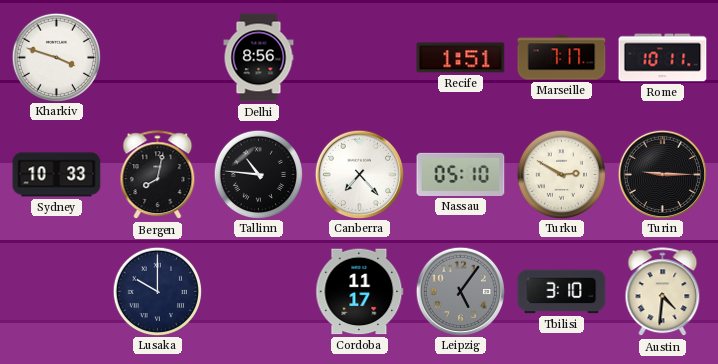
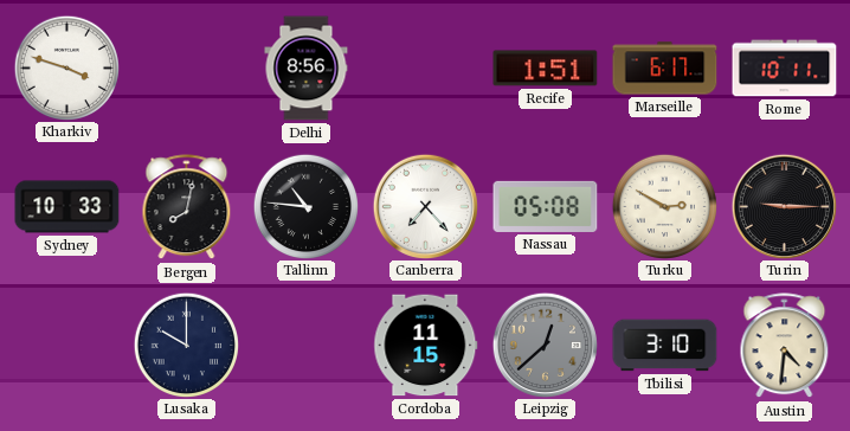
Marseille: 7:17 -> 6:17 (665, 69)
Nassau: 05:10 -> 05:08 (546, 206)
Cordoba: 11:17 -> 11:15 (426, 346)
Leipzig: 5:06 -> 12:38 (545, 345)
